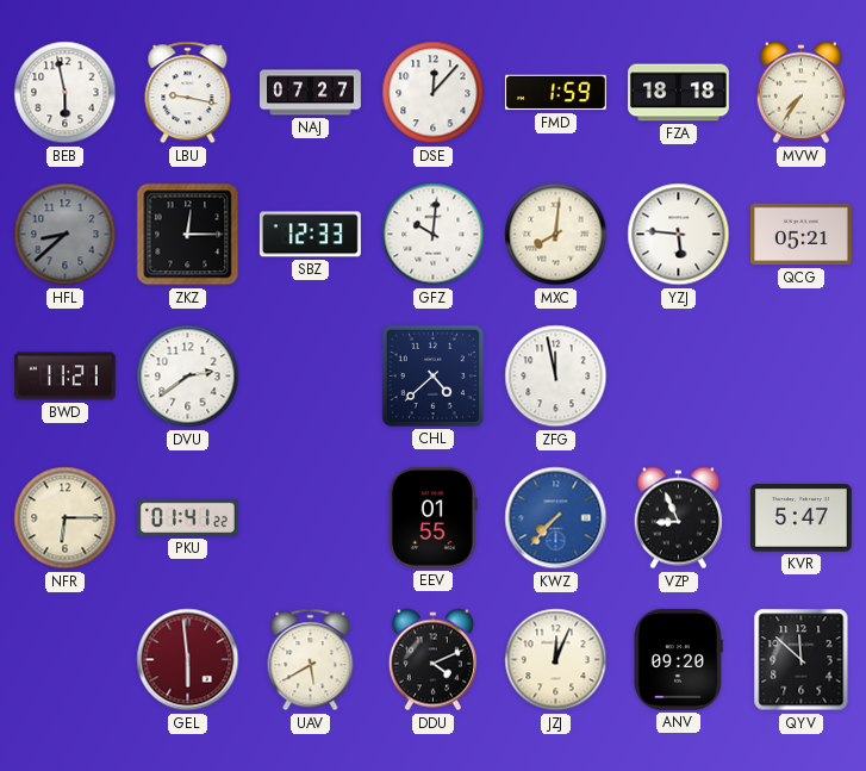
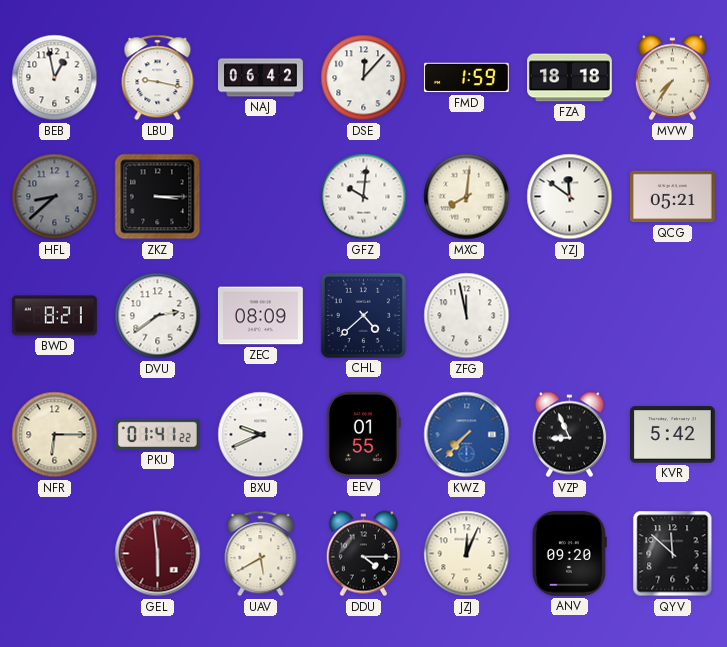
BEB: 5:58 -> 12:58 (55, 78)
NAJ: 07:27 -> 06:42 (261, 78)
ZKZ: 12:15 -> 3:15 (158, 197)
SBZ: 12:33 -> none (310, 235)
YZJ: 5:46 -> 11:51 (570, 197)
BWD: 11:21 -> 8:21 (54, 316)
ZEC: none -> 08:09 (260, 316)
BXU: none -> 9:41 (261, 435)
KVR: 5:47 -> 5:42 (672, 435)
DDU: 4:11 -> 4:15 (363, 554)
